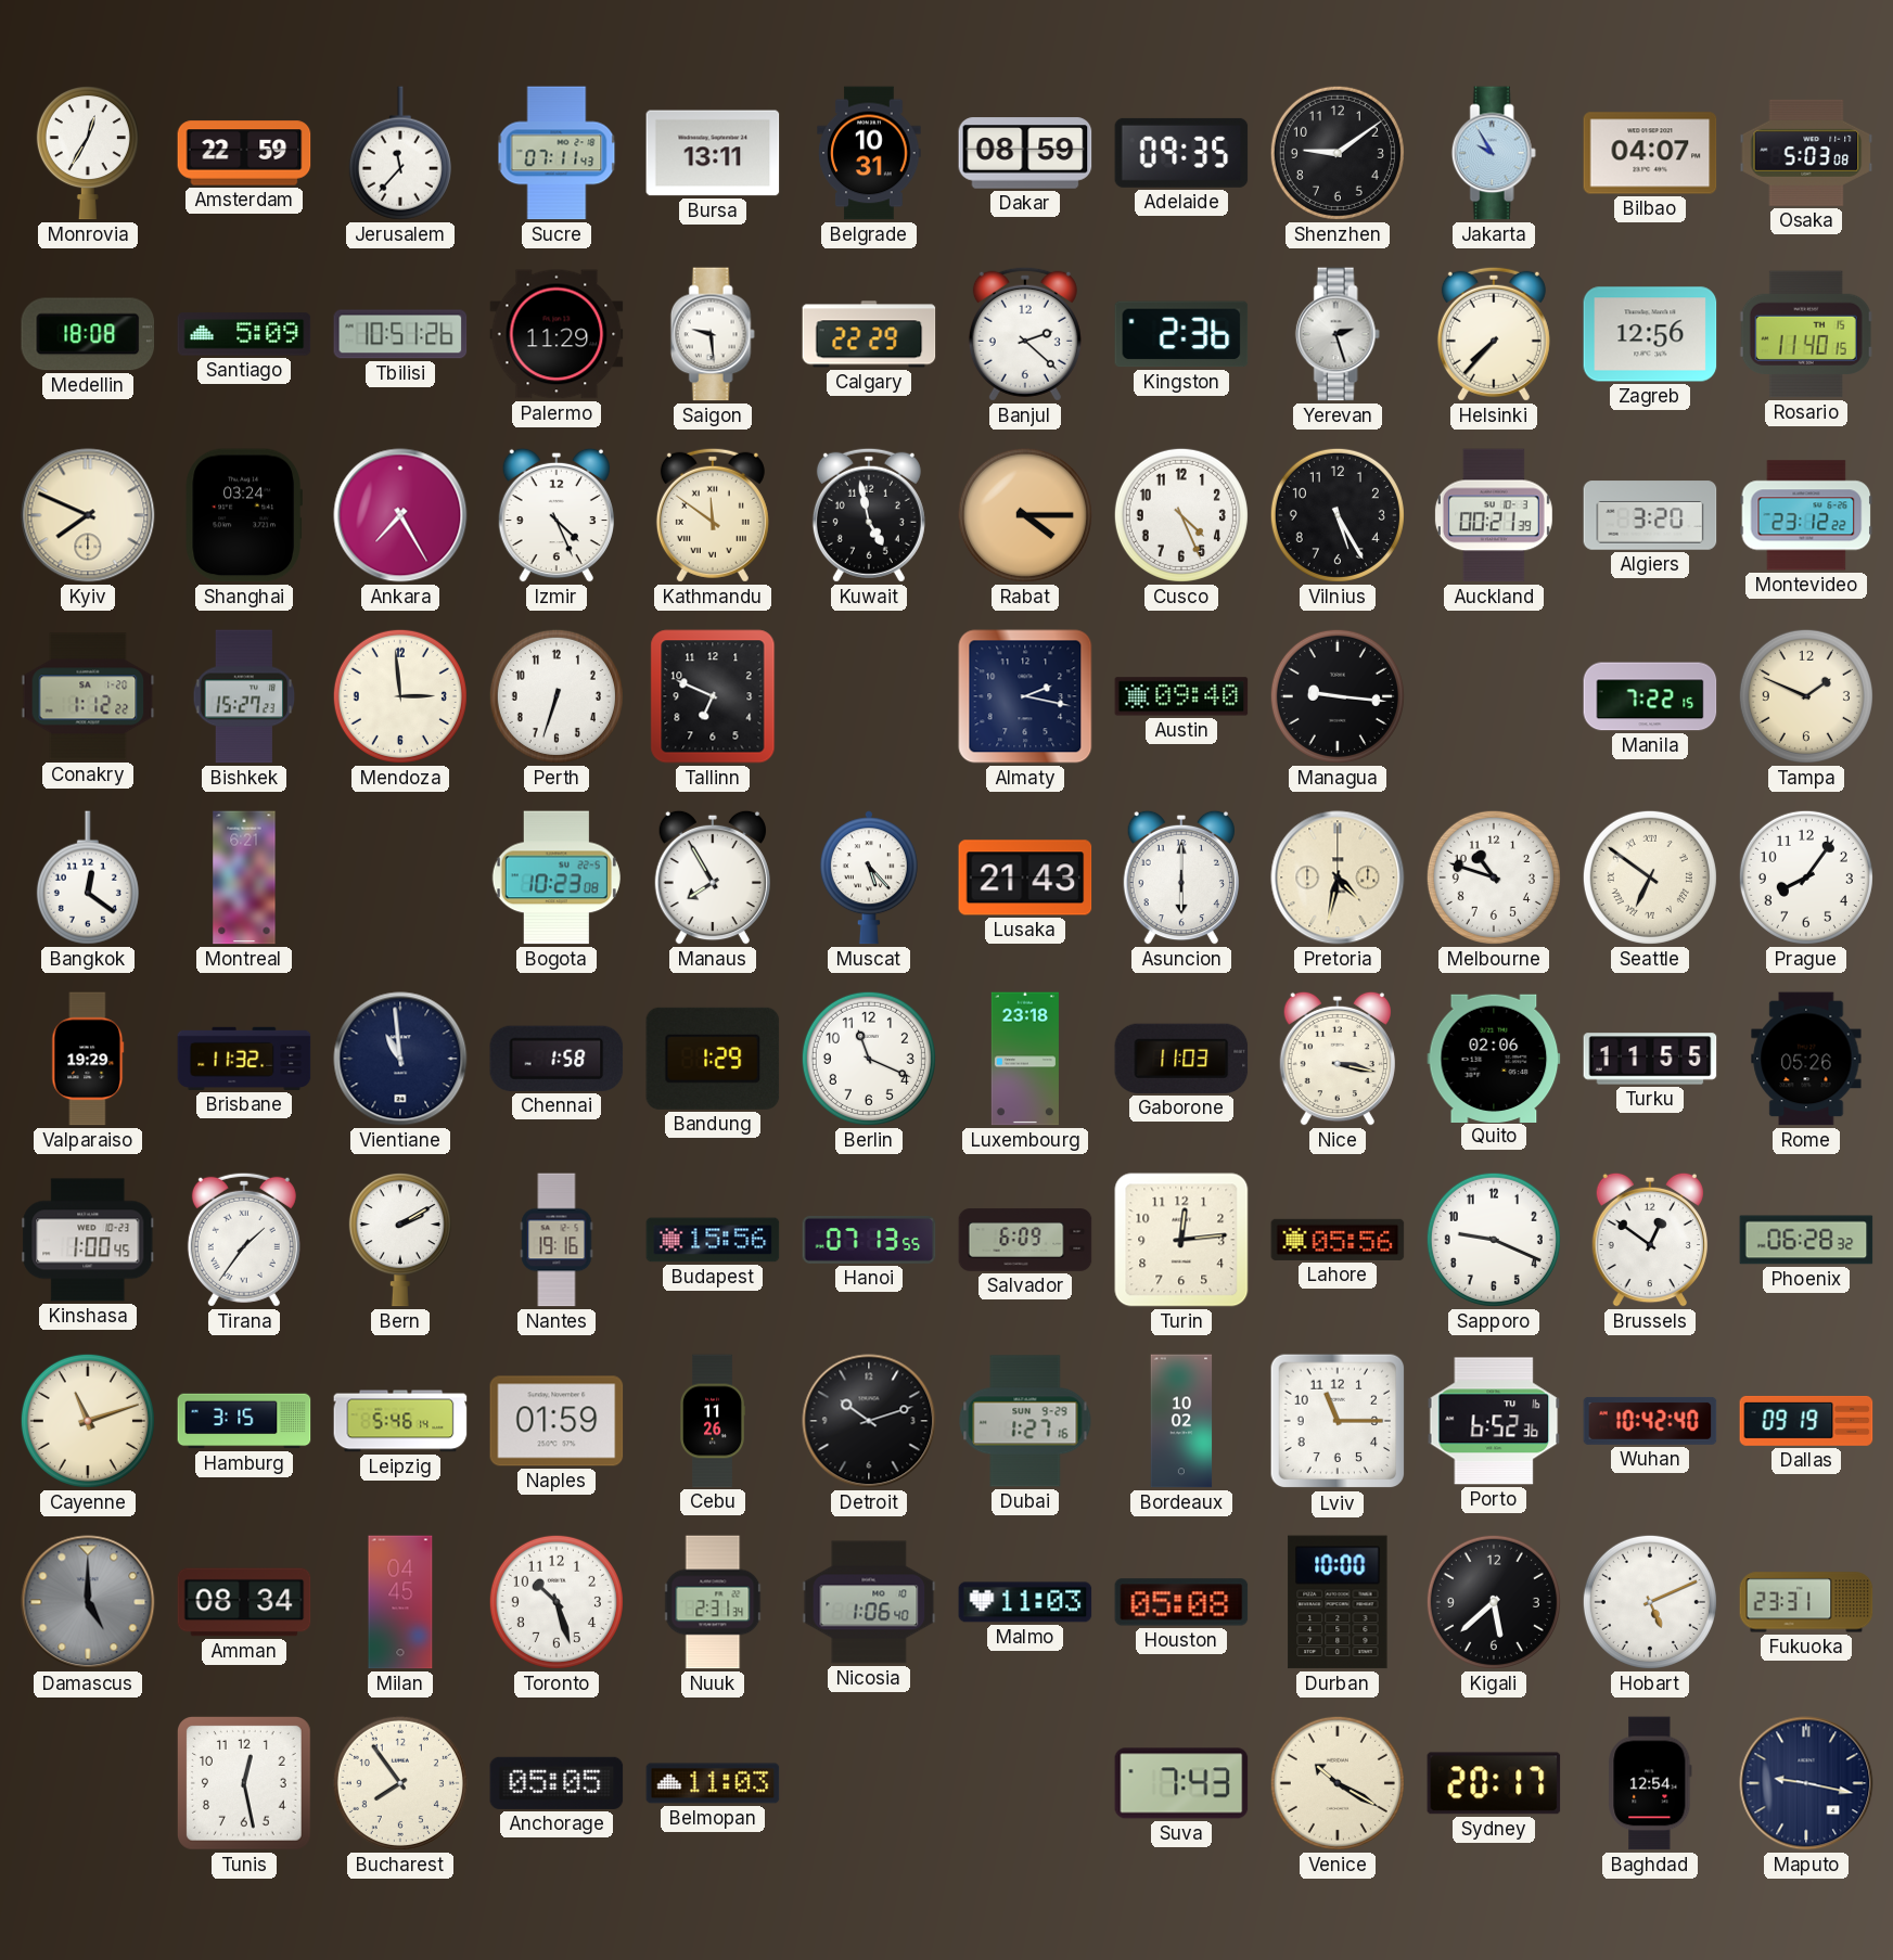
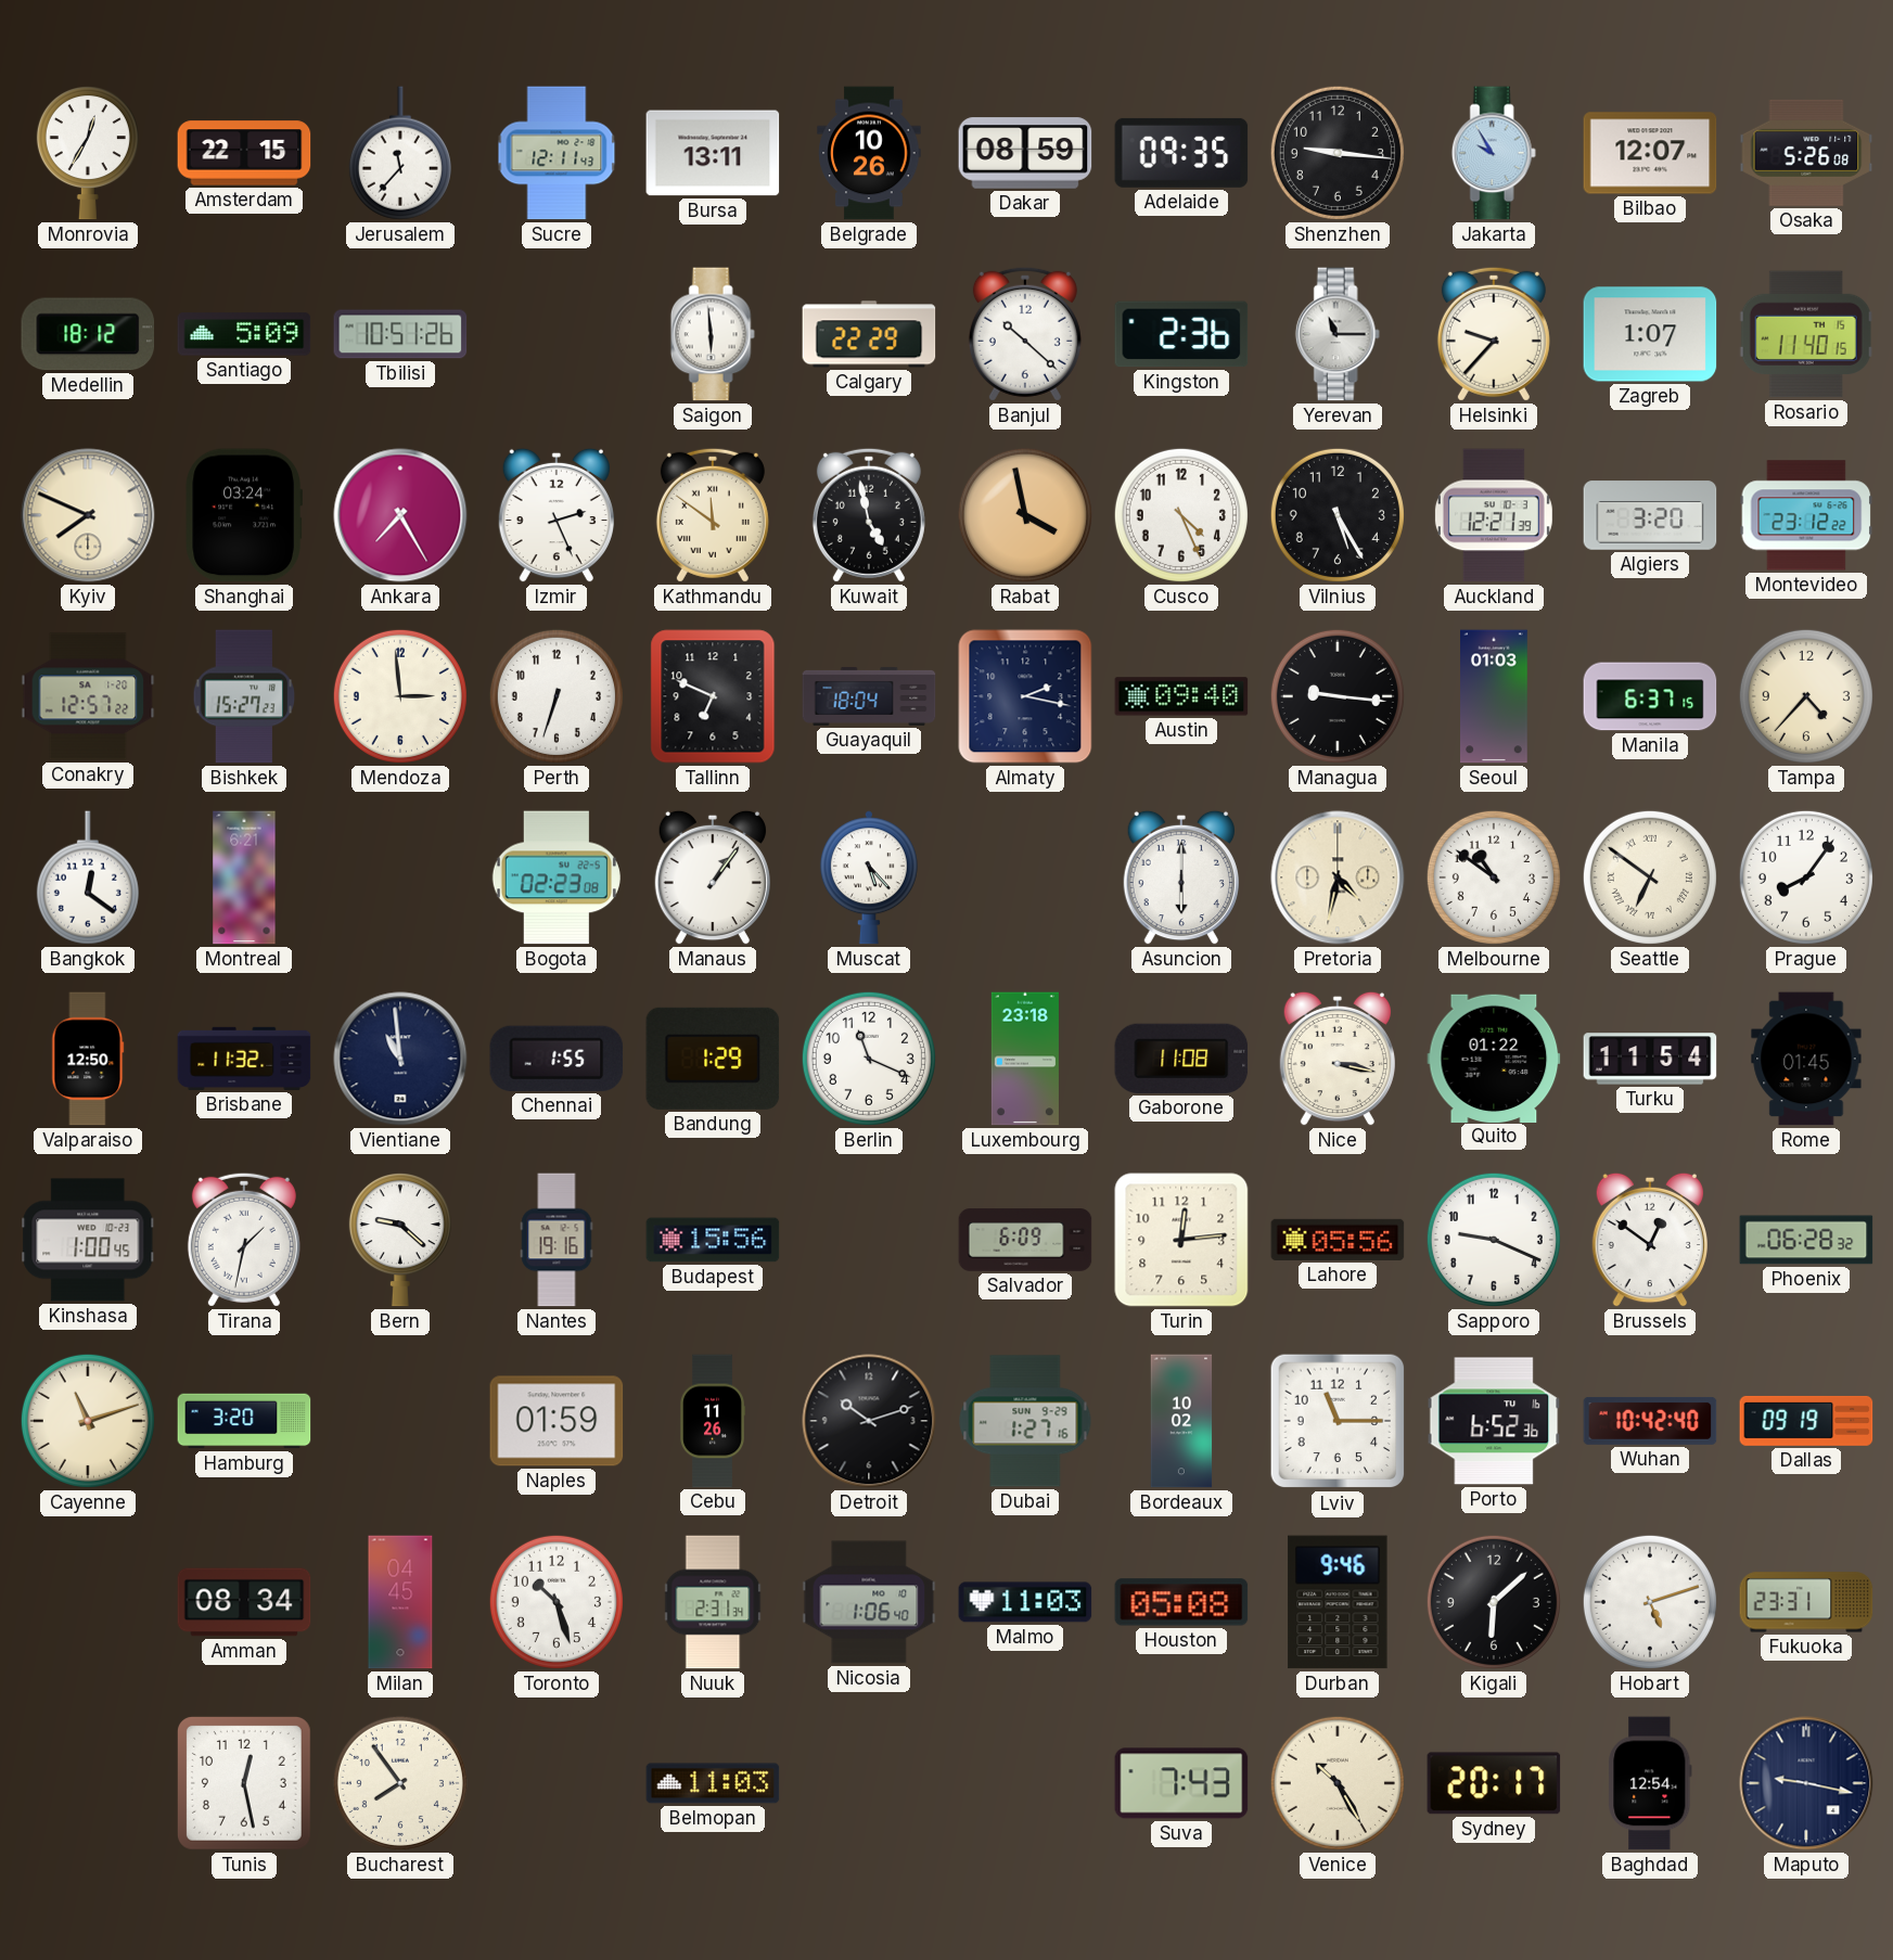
Amsterdam: 22:59 -> 22:15 (244, 153)
Sucre: 07:11 -> 12:11 (557, 153)
Belgrade: 10:31 -> 10:26 (869, 153)
Shenzhen: 9:09 -> 9:16 (1338, 153)
Bilbao: 04:07 -> 12:07 (1650, 153)
Osaka: 5:03 -> 5:26 (1806, 153)
Medellin: 18:08 -> 18:12 (88, 334)
Palermo: 11:29 -> none (557, 334)
Saigon: 9:29 -> 5:59 (713, 334)
Banjul: 2:22 -> 10:22 (1025, 334)
Yerevan: 2:27 -> 11:15 (1338, 334)
Helsinki: 7:37 -> 9:37 (1494, 334)
Zagreb: 12:56 -> 1:07 (1650, 334)
Izmir: 4:26 -> 2:26 (557, 515)
Rabat: 4:15 -> 3:58 (1025, 515)
Auckland: 00:21 -> 12:21 (1494, 515)
Conakry: 1:12 -> 12:57 (88, 696)
Guayaquil: none -> 18:04 (869, 696)
Seoul: none -> 01:03 (1494, 696)
Manila: 7:22 -> 6:37 (1650, 696)
Tampa: 1:49 -> 4:37 (1806, 696)
Bogota: 10:23 -> 02:23 (557, 877)
Manaus: 7:55 -> 1:06 (713, 877)
Lusaka: 21:43 -> none (1025, 877)
Melbourne: 10:48 -> 10:51 (1494, 877)
Valparaiso: 19:29 -> 12:50 (88, 1059)
Chennai: 1:58 -> 1:55 (557, 1059)
Gaborone: 11:03 -> 11:08 (1181, 1059)
Quito: 02:06 -> 01:22 (1494, 1058)
Turku: 11:55 -> 11:54 (1650, 1059)
Rome: 05:26 -> 01:45 (1806, 1059)
Tirana: 1:36 -> 1:32 (244, 1240)
Bern: 2:10 -> 9:22 (400, 1241)
Hanoi: 07:13 -> none (869, 1240)
Hamburg: 3:15 -> 3:20 (244, 1421)
Leipzig: 5:46 -> none (400, 1421)
Damascus: 5:00 -> none (88, 1602)
Durban: 10:00 -> 9:46 (1338, 1602)
Kigali: 5:38 -> 6:08 (1494, 1602)
Hobart: 5:11 -> 5:12 (1650, 1602)
Anchorage: 05:05 -> none (557, 1783)
Venice: 10:20 -> 10:25 (1338, 1783)
